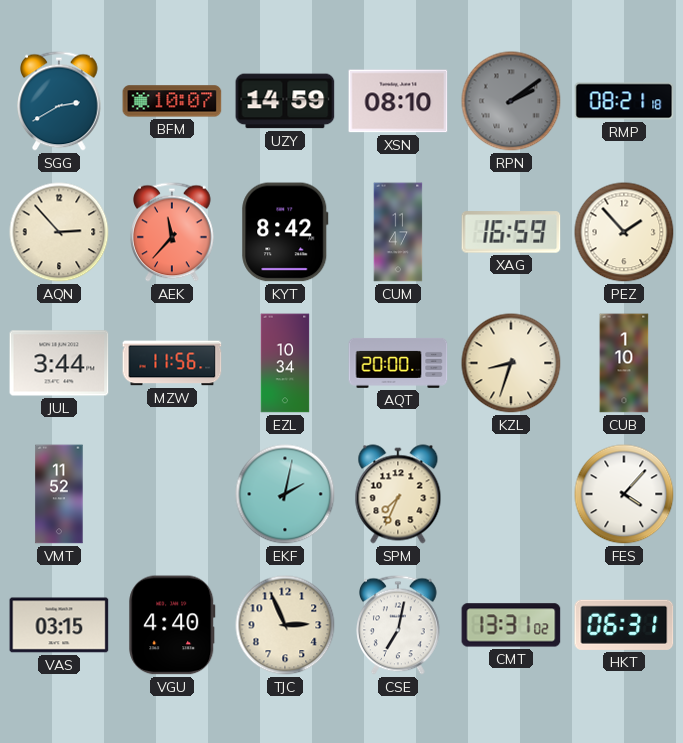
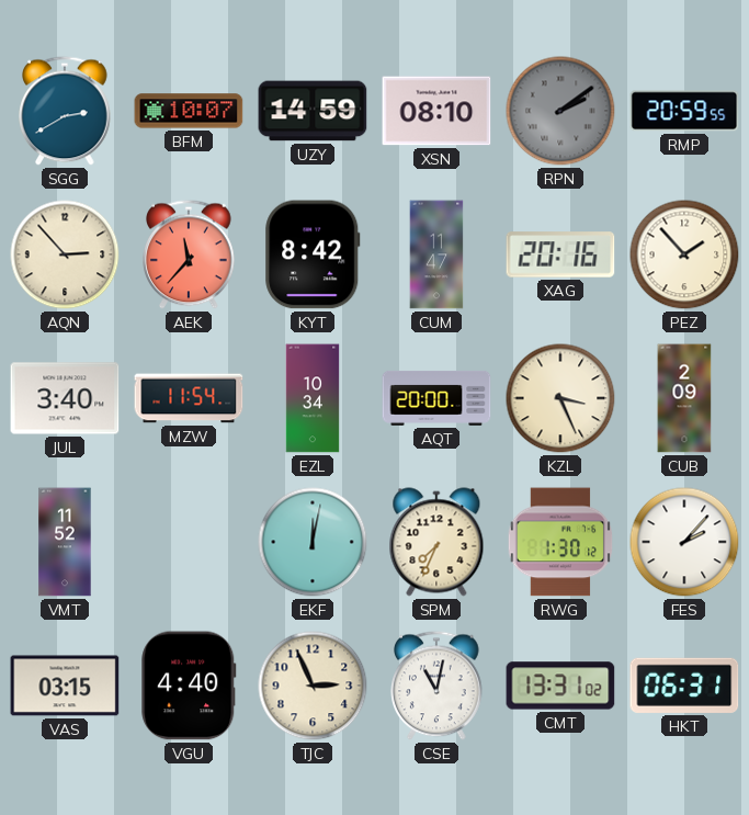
RMP: 08:21 -> 20:59 (684, 111)
XAG: 16:59 -> 20:16 (560, 254)
JUL: 3:44 -> 3:40 (65, 398)
MZW: 11:56 -> 11:54 (189, 398)
KZL: 8:33 -> 3:26 (560, 398)
CUB: 1:10 -> 2:09 (684, 398)
EKF: 2:02 -> 12:02 (313, 542)
RWG: none -> 1:30 (560, 542)
FES: 4:07 -> 2:07 (684, 542)
CSE: 7:02 -> 11:02 (436, 686)
